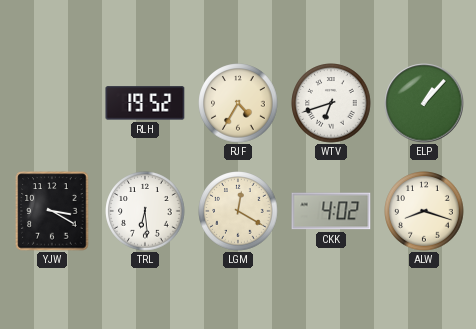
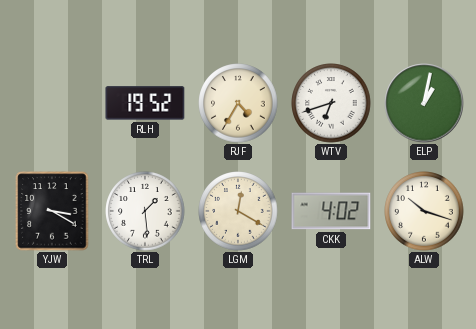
ELP: 1:07 -> 1:02 (424, 103)
TRL: 6:29 -> 1:29 (145, 211)
ALW: 8:18 -> 10:18 (424, 211)
